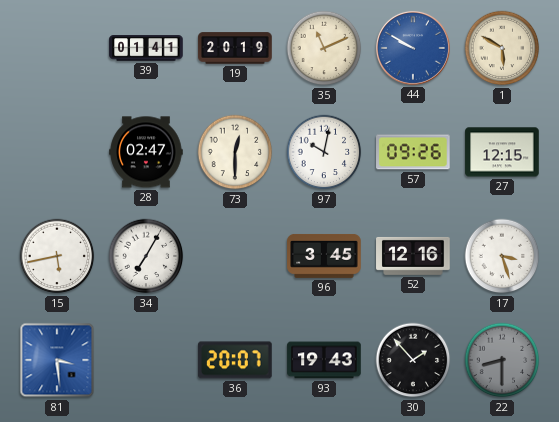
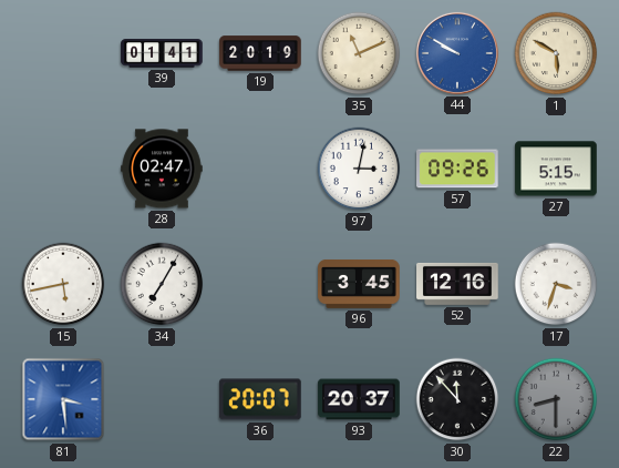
73: 12:30 -> none (235, 152)
97: 10:02 -> 3:02 (359, 169)
27: 12:15 -> 5:15 (556, 169)
17: 3:27 -> 3:33 (556, 284)
93: 19:43 -> 20:37 (359, 399)
30: 1:53 -> 11:53 (457, 399)
